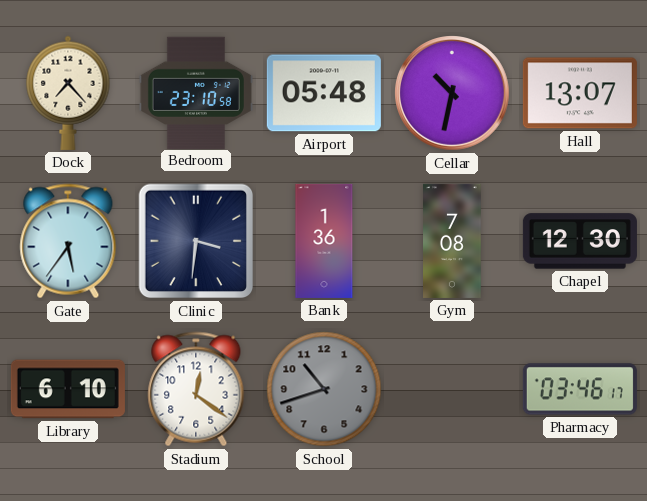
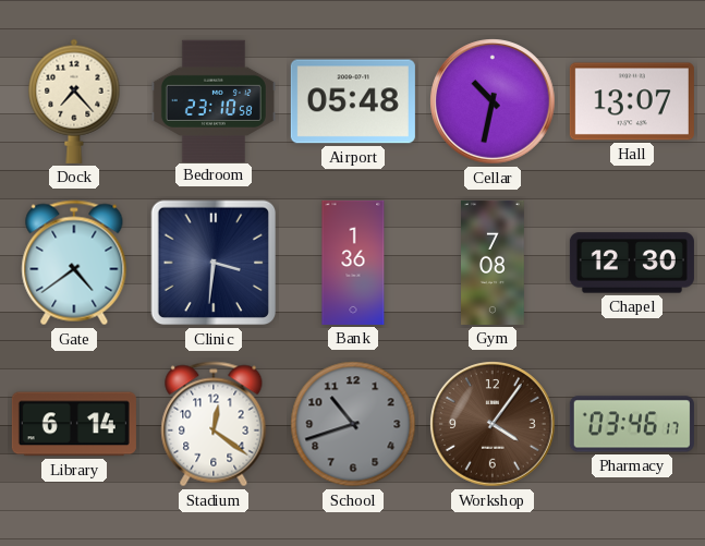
Gate: 5:36 -> 4:39 (74, 263)
Library: 6:10 -> 6:14 (74, 424)
Workshop: none -> 4:06 (494, 425)
